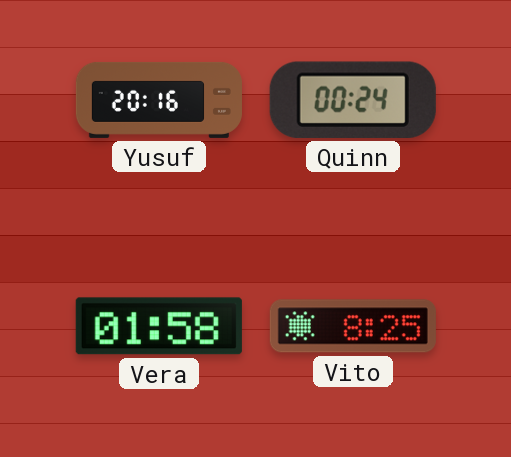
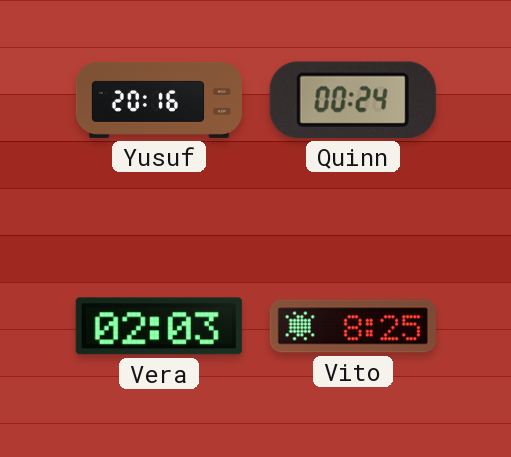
Vera: 01:58 -> 02:03 (159, 326)
